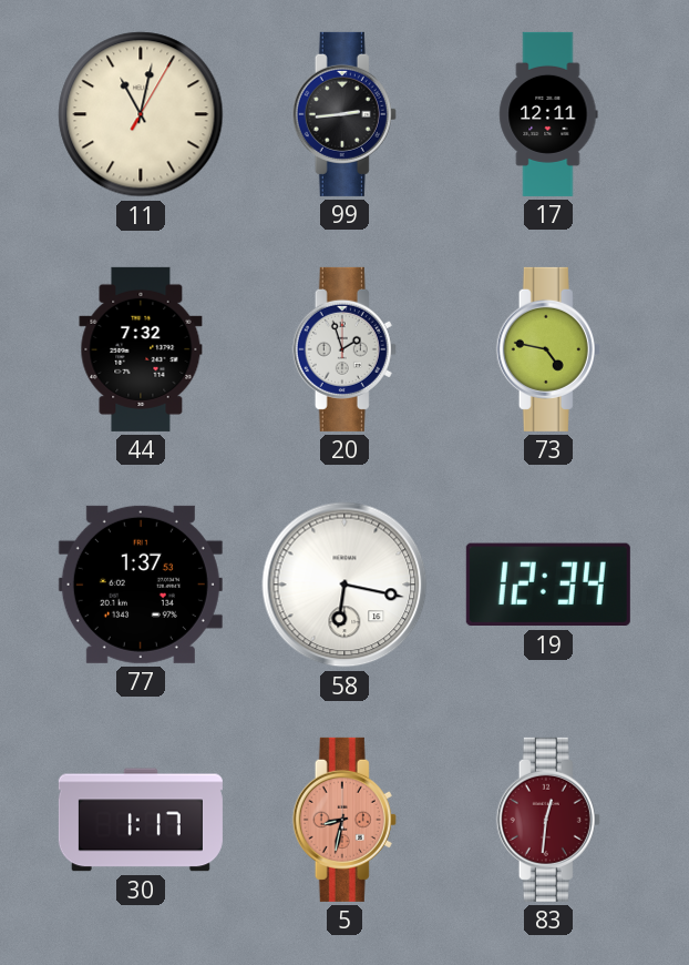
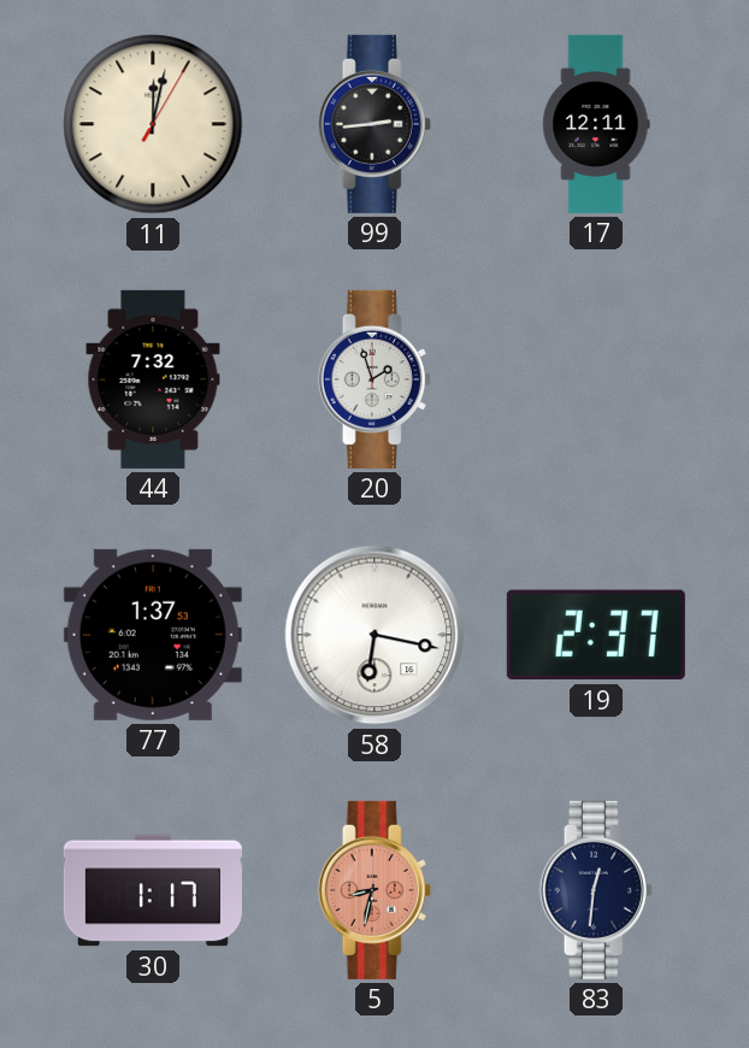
11: 11:02 -> 12:02 (153, 124)
73: 4:47 -> none (548, 349)
19: 12:34 -> 2:37 (596, 635)
83 dial: burgundy -> navy (596, 890)
